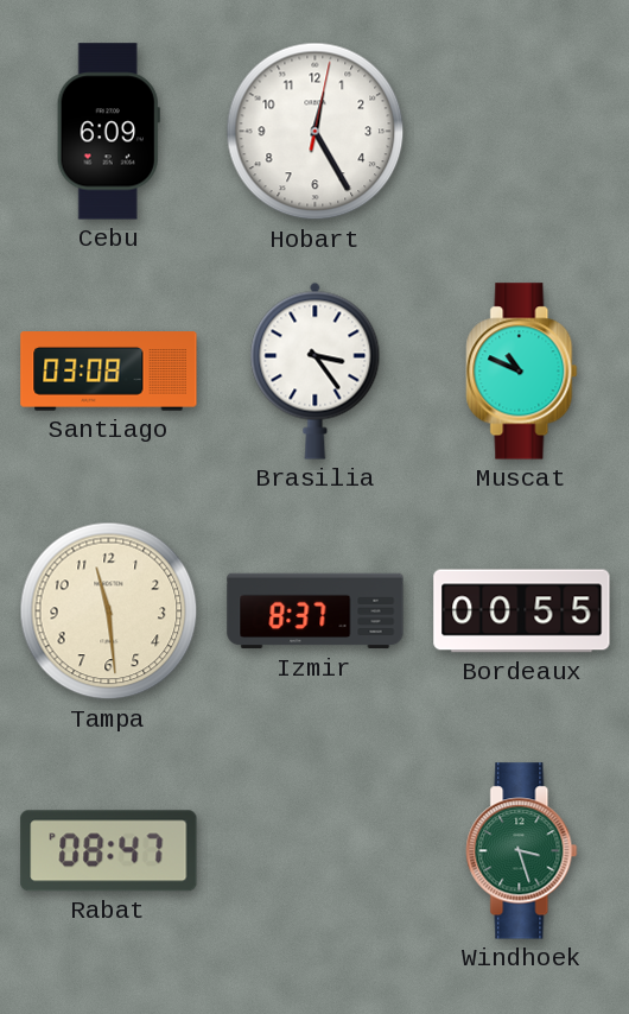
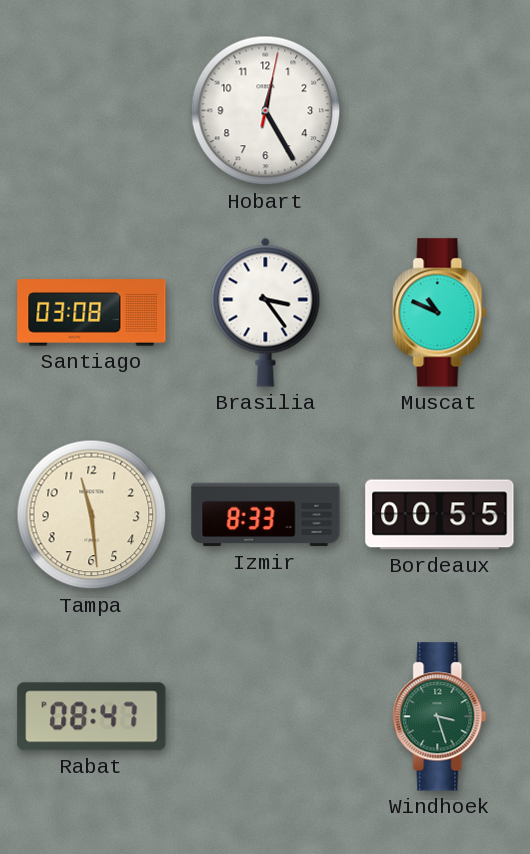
Cebu: 6:09 -> none (108, 132)
Izmir: 8:37 -> 8:33 (266, 515)
